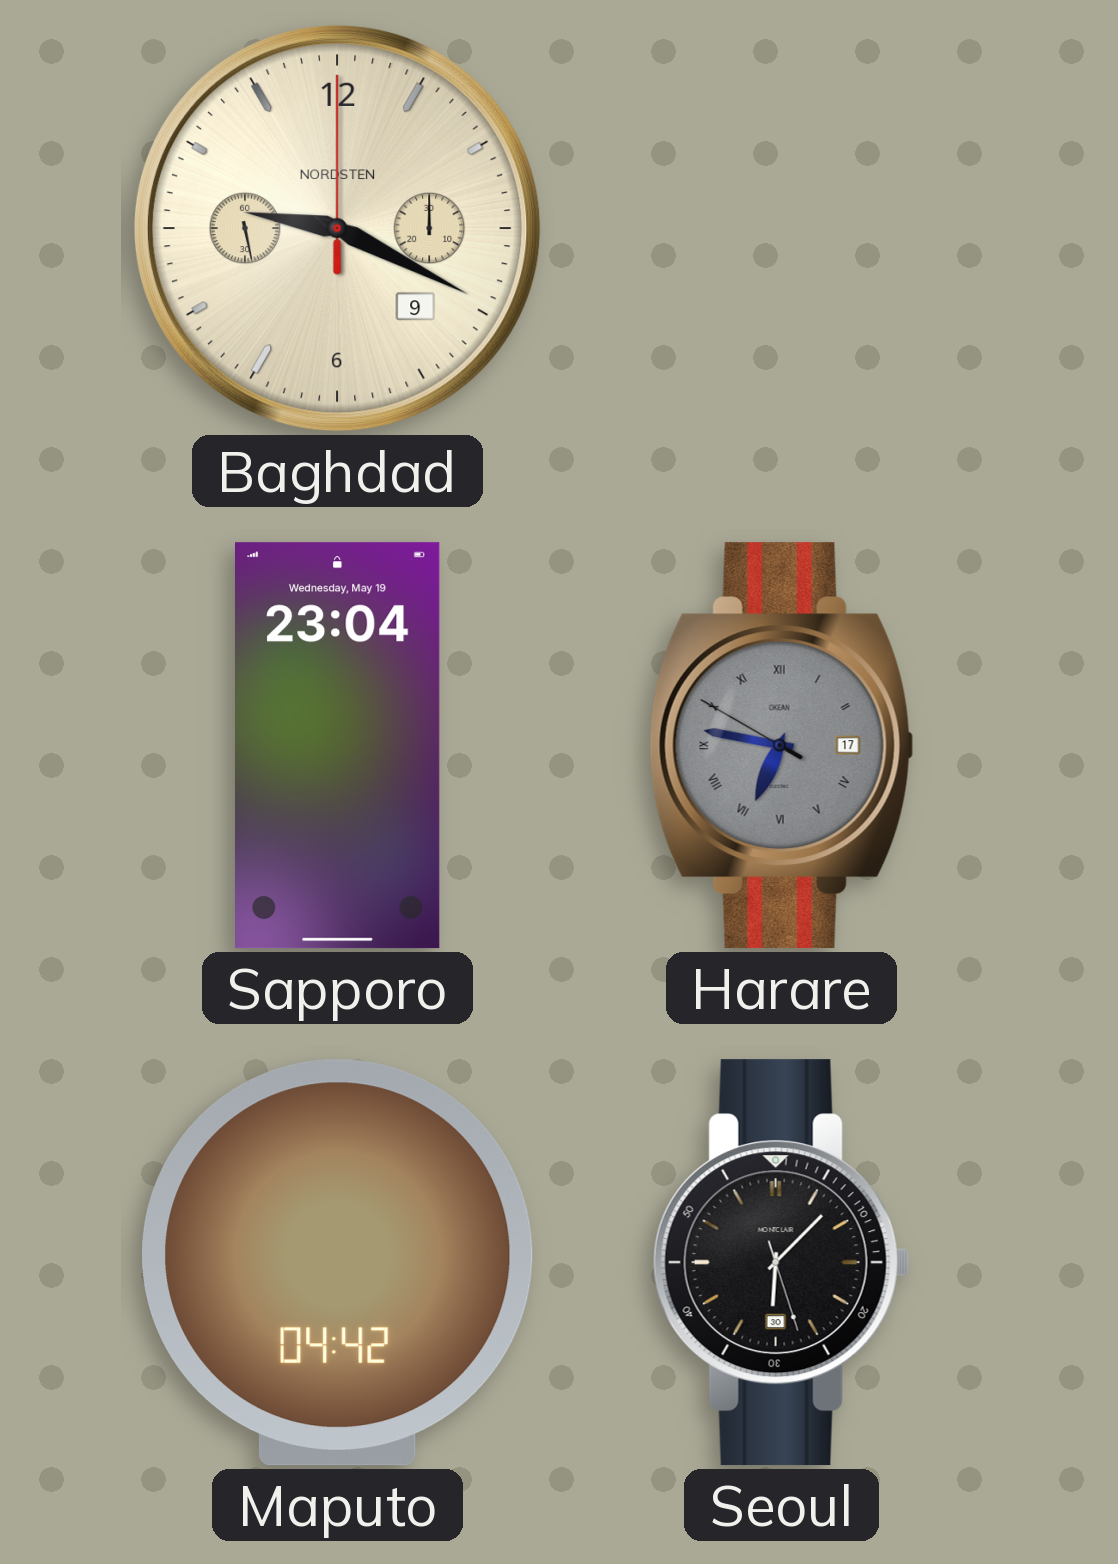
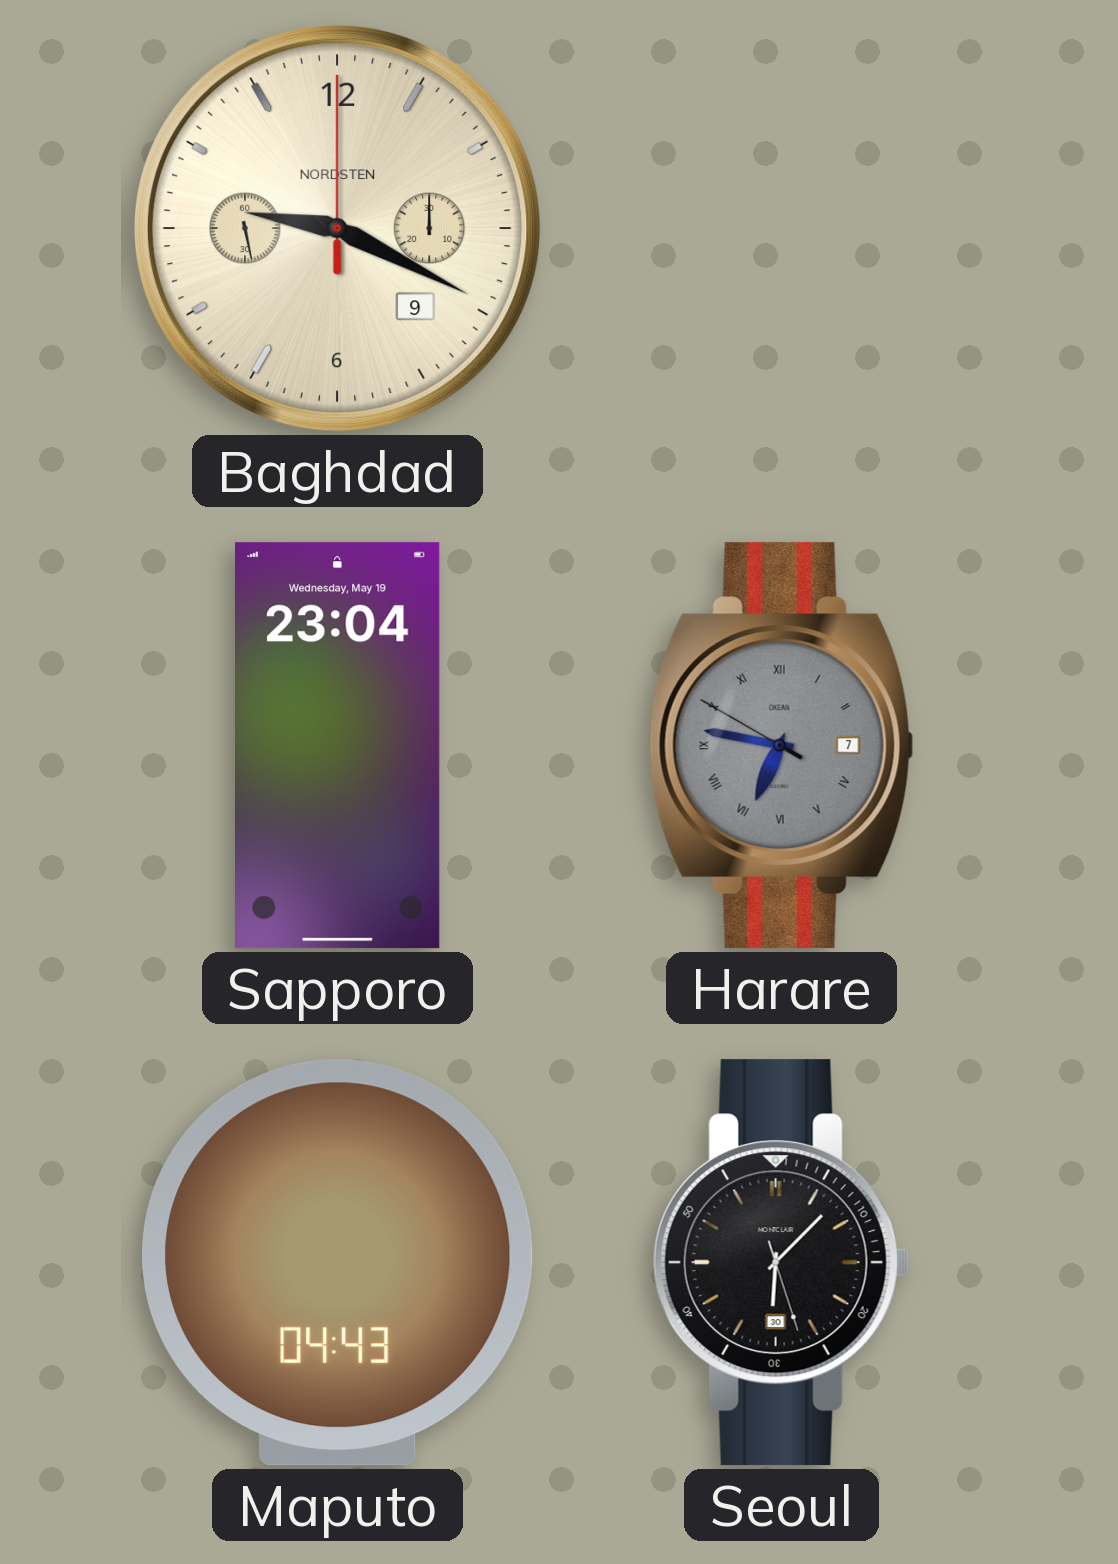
Harare date: 17 -> 7 (781, 746)
Maputo: 04:42 -> 04:43 (338, 1263)
